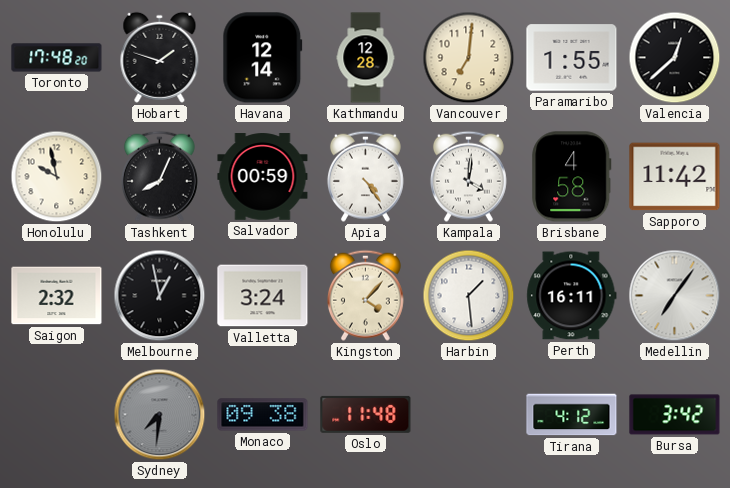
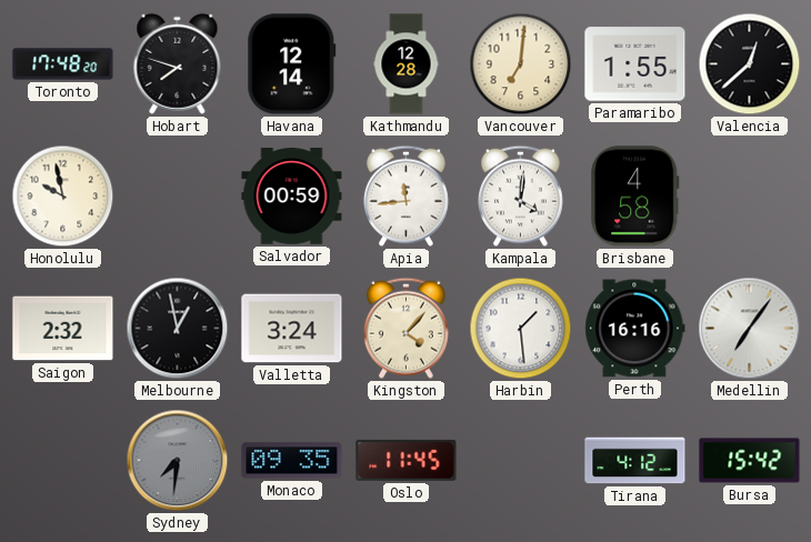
Hobart: 1:48 -> 7:48 (178, 63)
Tashkent: 8:04 -> none (159, 176)
Apia: 4:24 -> 11:44 (405, 195)
Sapporo: 11:42 -> none (675, 177)
Perth: 16:11 -> 16:16 (635, 329)
Monaco: 09:38 -> 09:35 (292, 461)
Oslo: 11:48 -> 11:45 (407, 460)
Bursa: 3:42 -> 15:42 (750, 461)
